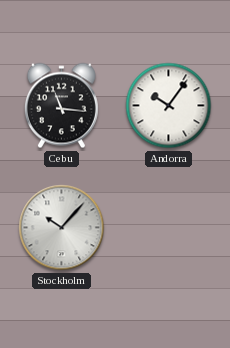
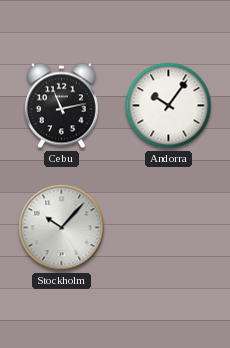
Cebu: 11:16 -> 11:13 (61, 106)
